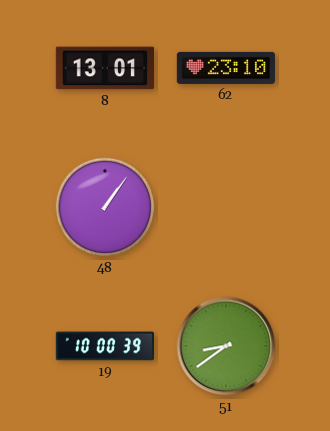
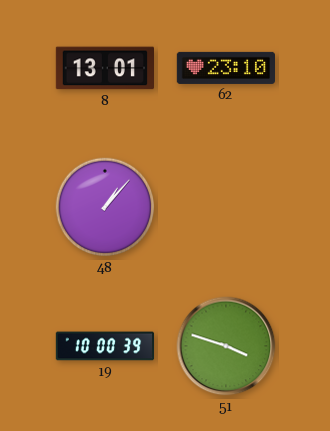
48: 1:06 -> 1:07 (105, 207)
51: 8:39 -> 3:48 (226, 346)
